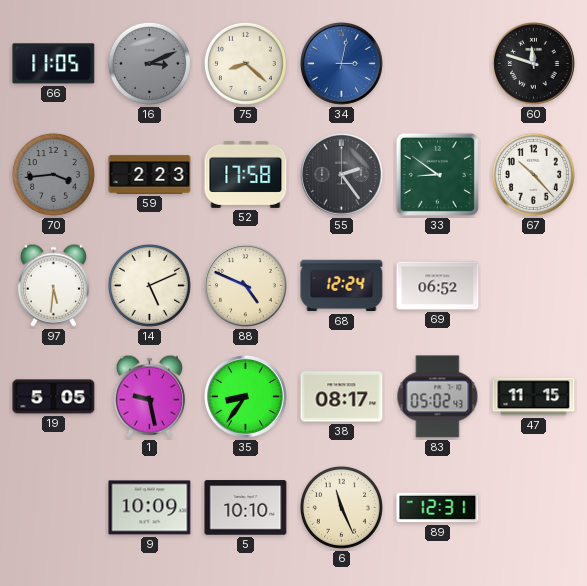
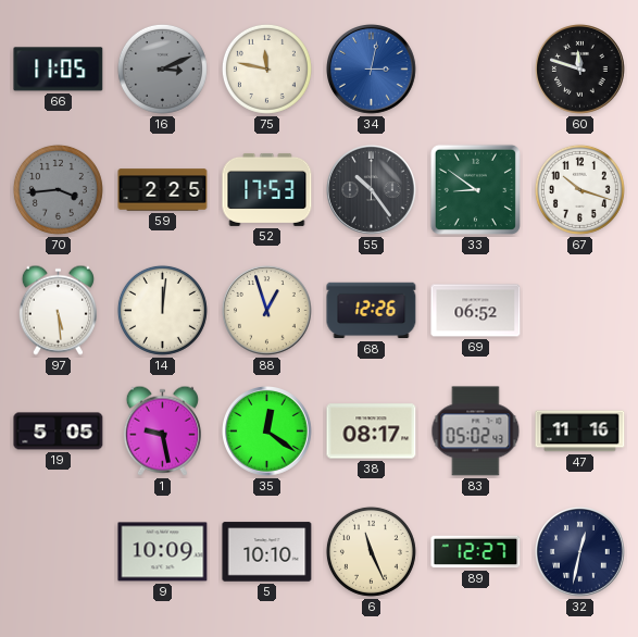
75: 8:22 -> 11:47 (266, 68)
59: 2:23 -> 2:25 (163, 190)
52: 17:58 -> 17:53 (267, 189)
55: 2:24 -> 10:24 (372, 190)
67: 10:23 -> 10:18 (579, 189)
97: 5:31 -> 5:29 (58, 310)
14: 5:11 -> 12:01 (162, 310)
88: 4:49 -> 12:57 (267, 311)
68: 12:24 -> 12:26 (372, 311)
35: 8:36 -> 12:21 (267, 432)
47: 11:15 -> 11:16 (580, 432)
89: 12:31 -> 12:27 (476, 552)
32: none -> 12:32 (580, 552)
